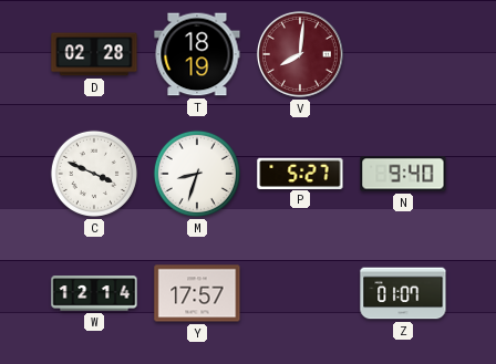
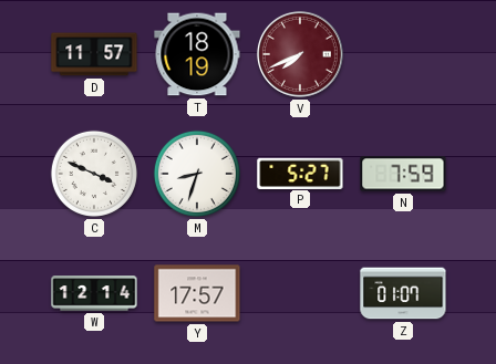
D: 02:28 -> 11:57 (94, 54)
V: 8:01 -> 7:41 (300, 54)
N: 9:40 -> 7:59 (403, 174)
